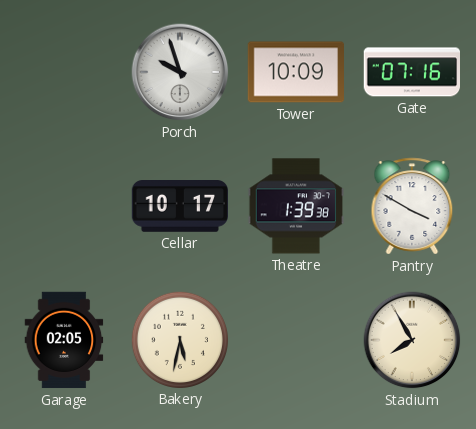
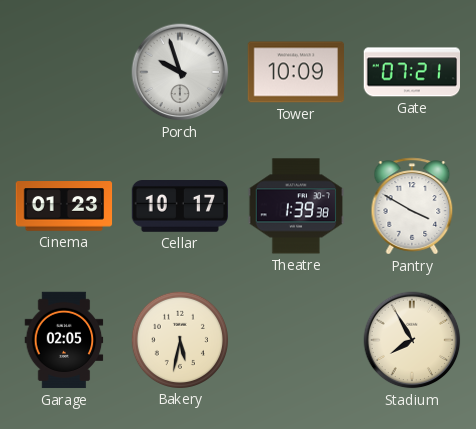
Gate: 07:16 -> 07:21 (411, 72)
Cinema: none -> 01:23 (64, 206)
